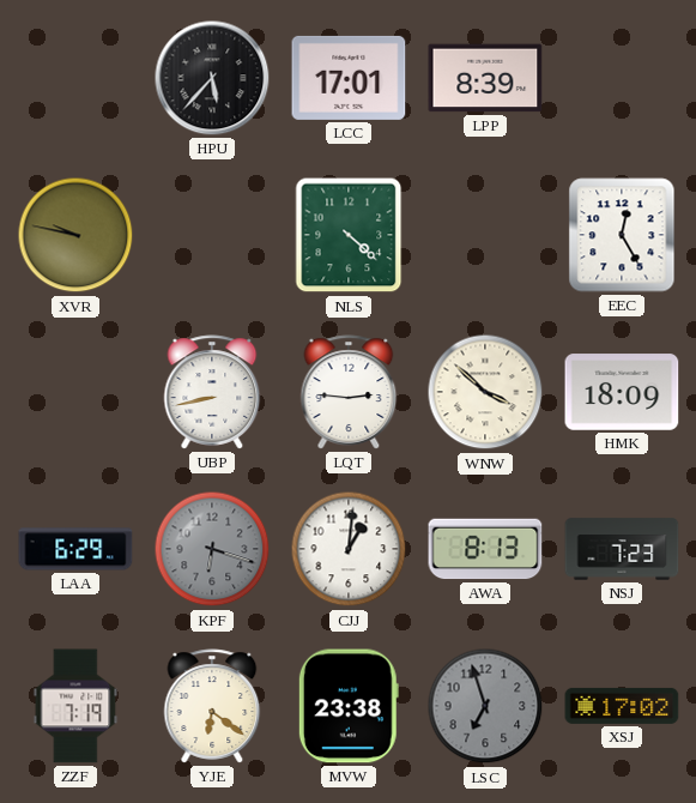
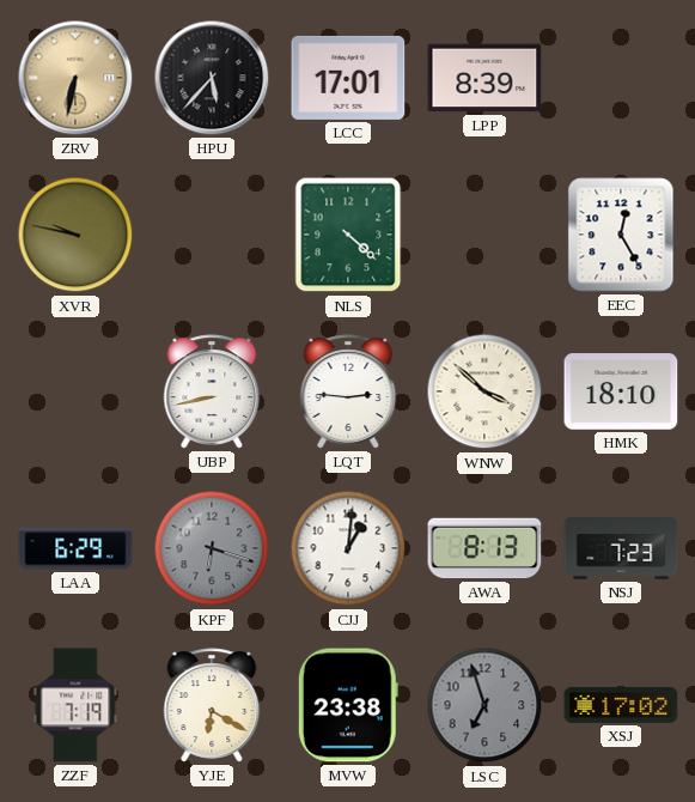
ZRV: none -> 6:32 (75, 78)
HMK: 18:09 -> 18:10 (621, 391)
YJE: 6:21 -> 6:20 (212, 705)
